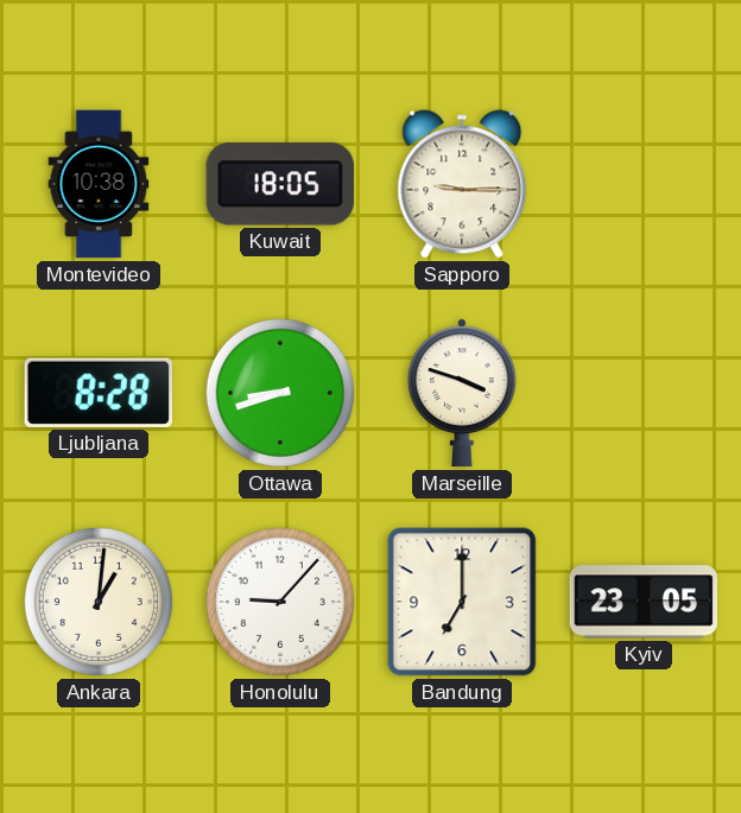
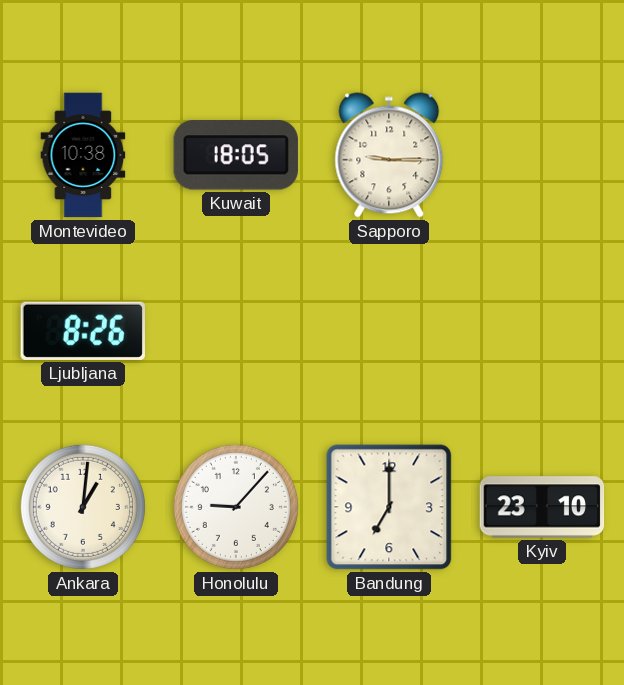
Ljubljana: 8:28 -> 8:26 (83, 331)
Ottawa: 8:42 -> none (280, 393)
Marseille: 3:48 -> none (462, 393)
Kyiv: 23:05 -> 23:10 (542, 507)
